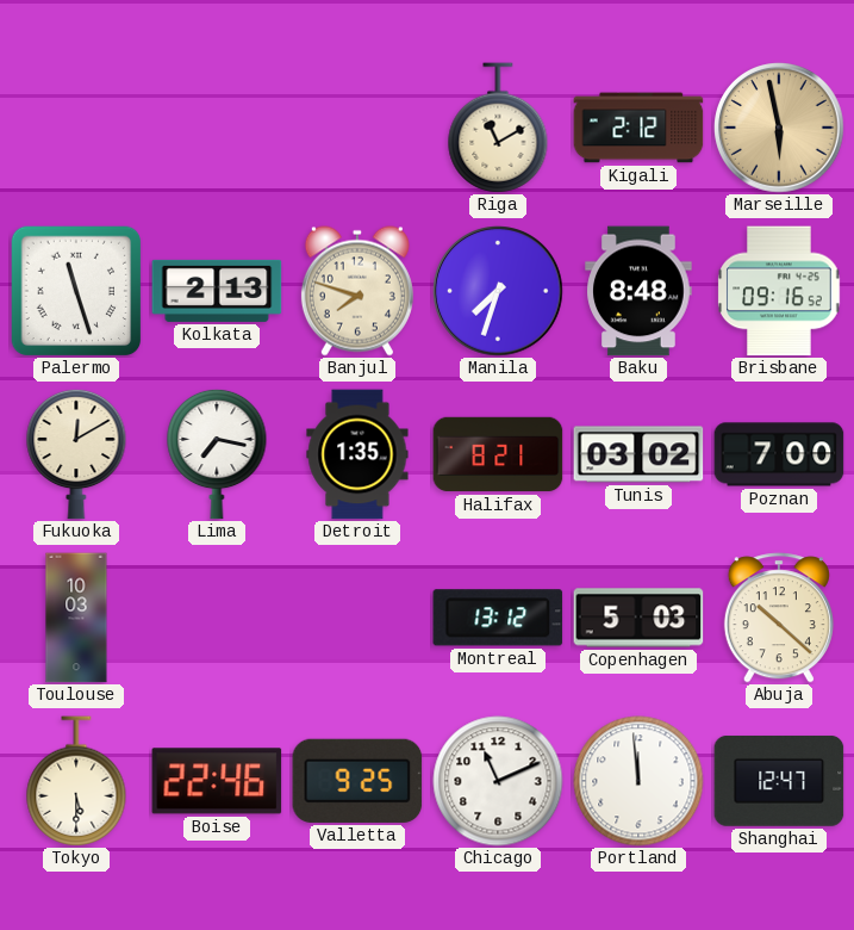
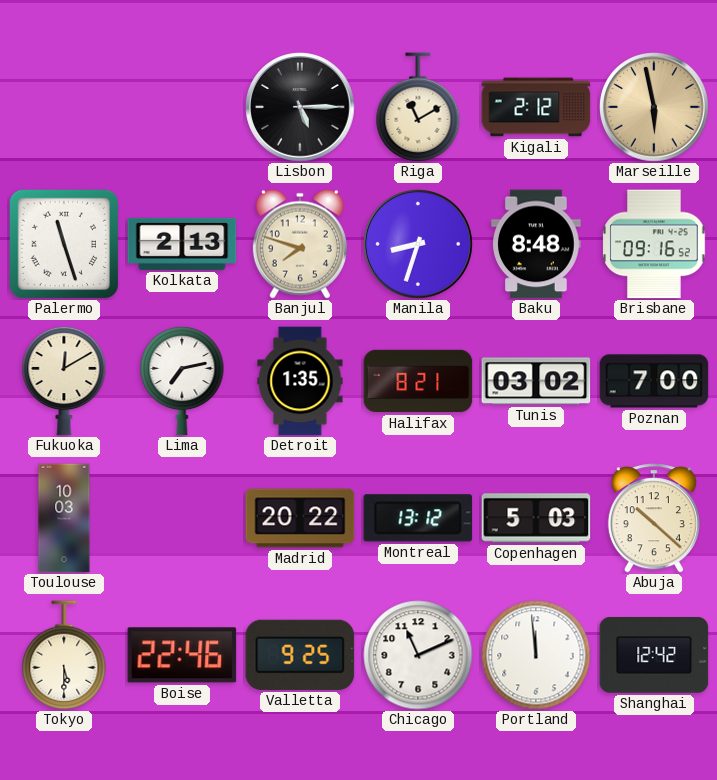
Lisbon: none -> 5:15 (300, 107)
Manila: 7:33 -> 8:33 (418, 244)
Lima: 7:17 -> 7:13 (182, 381)
Madrid: none -> 20:22 (300, 518)
Shanghai: 12:47 -> 12:42 (654, 655)
